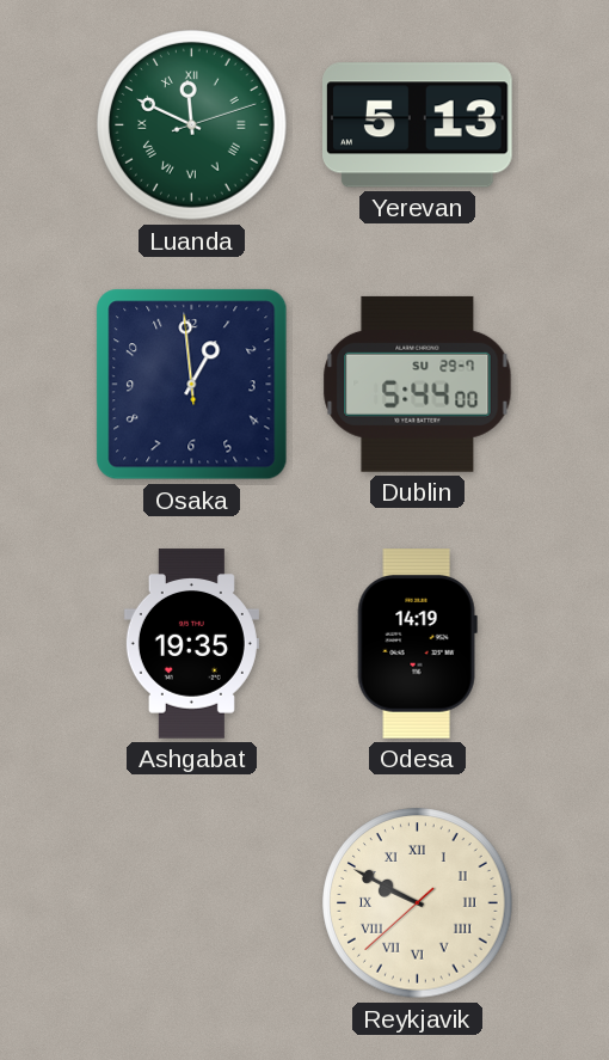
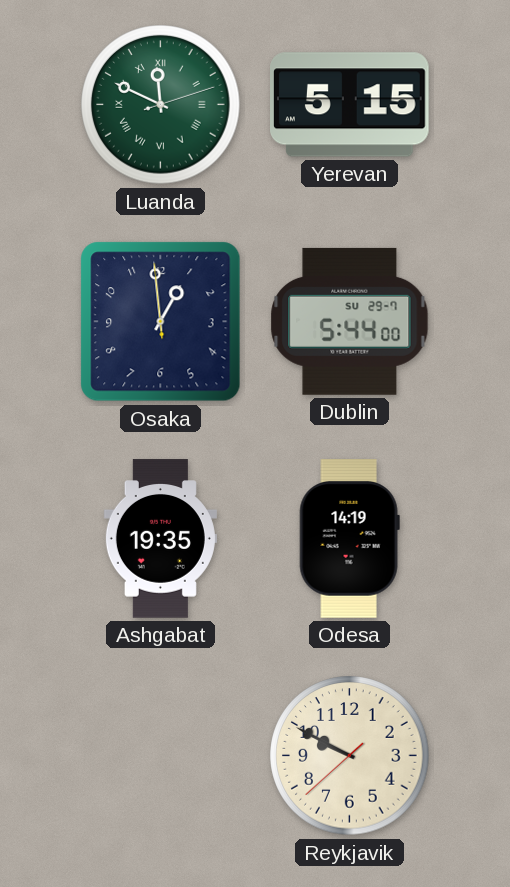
Yerevan: 5:13 -> 5:15 (350, 105)
Reykjavik numerals: Roman -> Arabic (350, 756)
